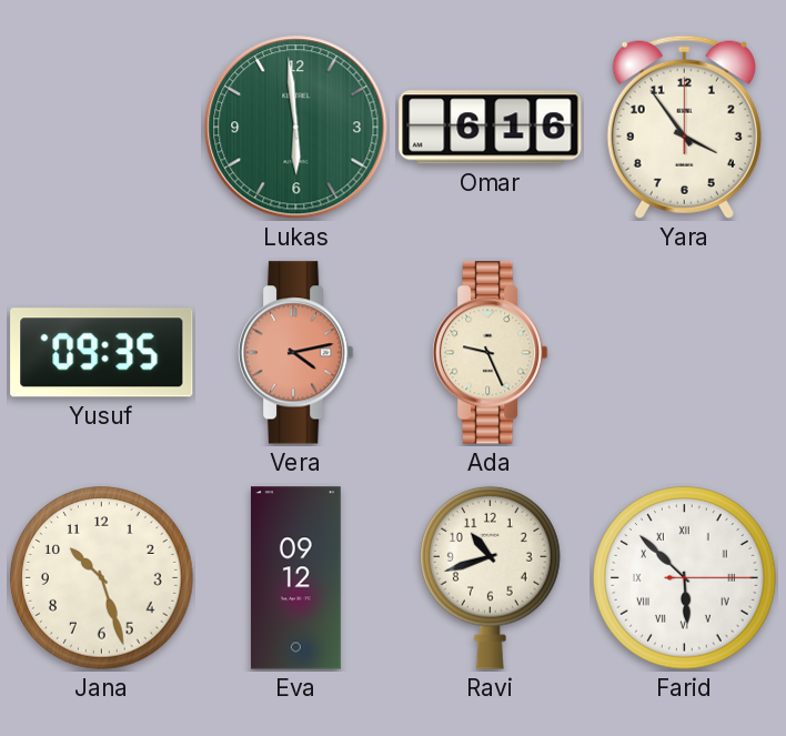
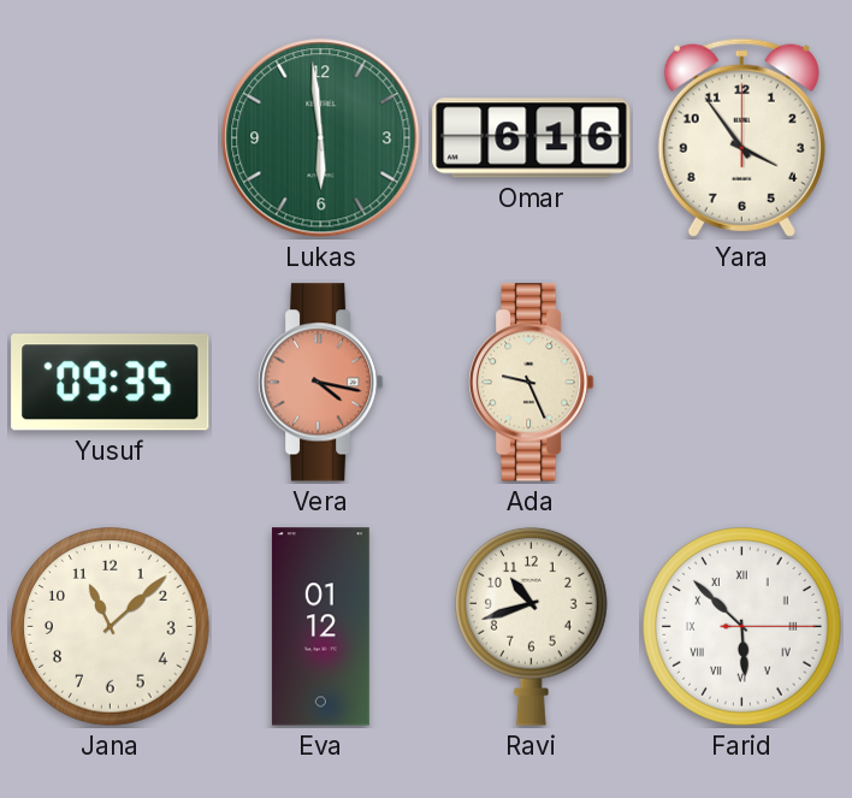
Vera: 4:13 -> 4:17 (321, 383)
Jana: 10:27 -> 11:08 (111, 627)
Eva: 09:12 -> 01:12 (320, 627)
